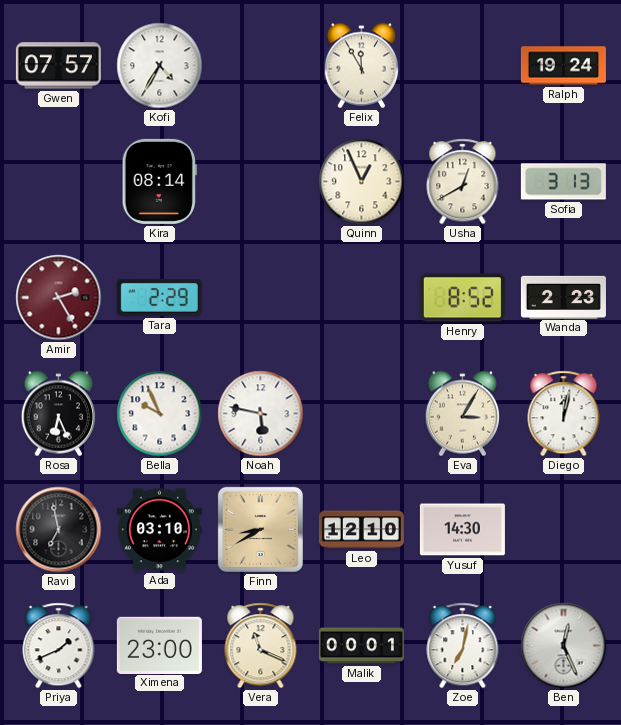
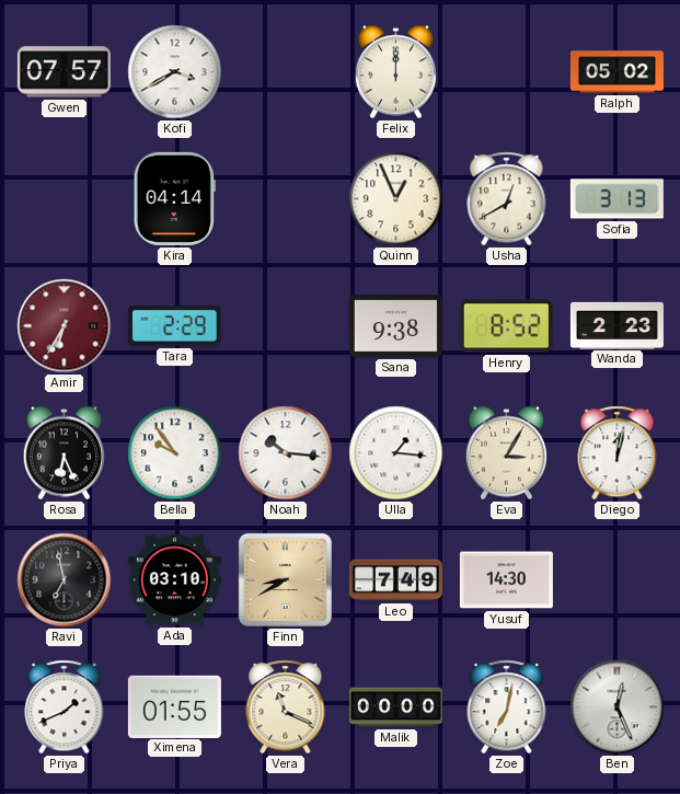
Kofi: 4:35 -> 3:40 (175, 72)
Felix: 11:55 -> 12:00 (395, 72)
Ralph: 19:24 -> 05:02 (616, 72)
Kira: 08:14 -> 04:14 (174, 198)
Amir: 2:25 -> 6:35 (65, 326)
Sana: none -> 9:38 (395, 326)
Bella: 9:56 -> 9:54 (175, 453)
Noah: 5:47 -> 10:16 (286, 453)
Ulla: none -> 1:16 (396, 453)
Leo: 12:10 -> 7:49 (395, 580)
Ximena: 23:00 -> 01:55 (174, 706)
Malik: 00:01 -> 00:00 (395, 707)
